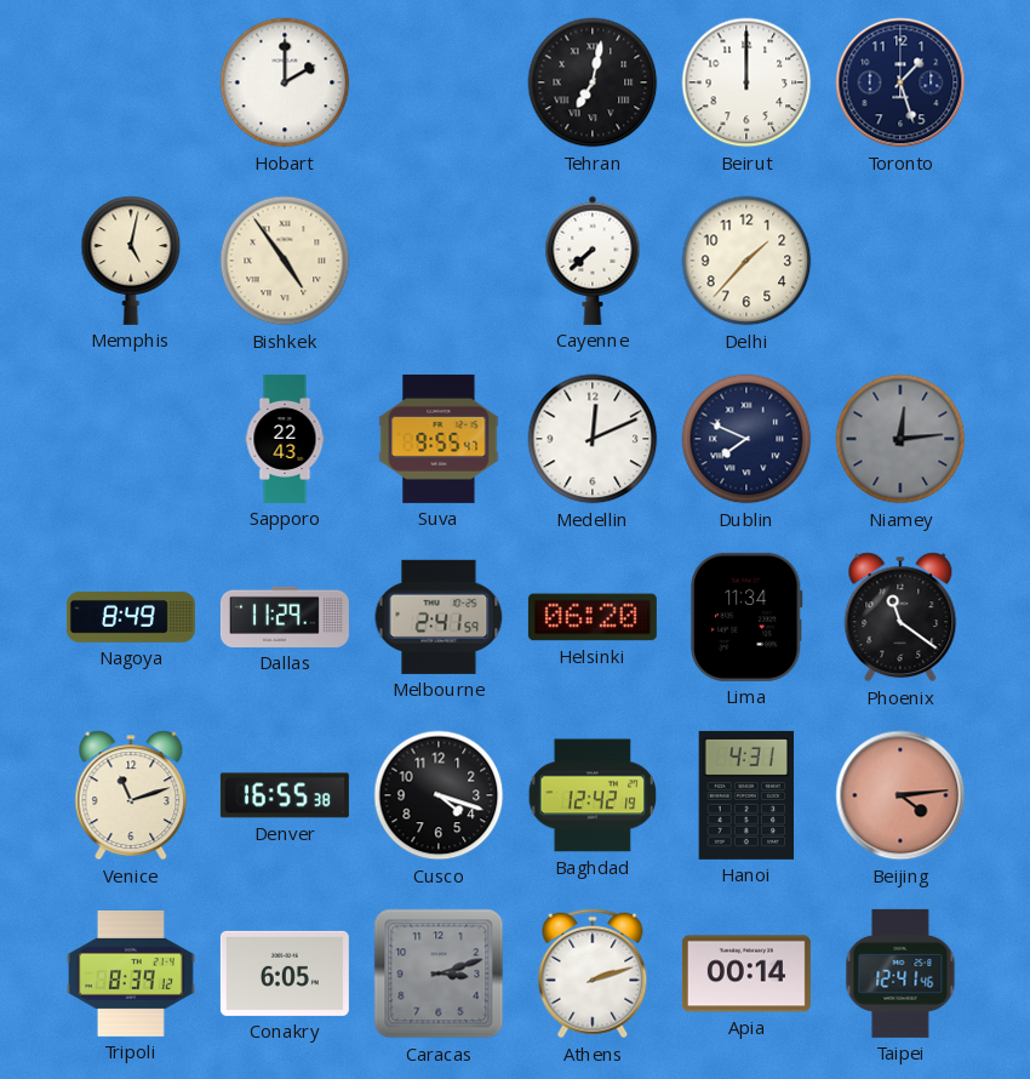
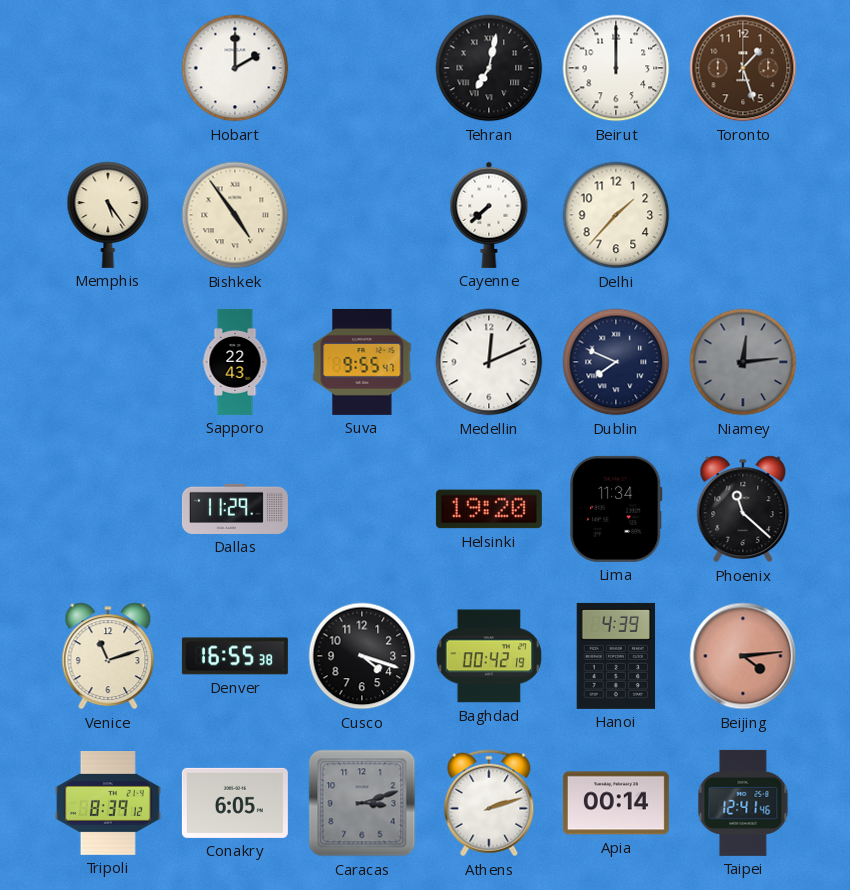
Toronto dial: navy -> brown (743, 68)
Memphis: 5:02 -> 5:24 (108, 215)
Nagoya: 8:49 -> none (131, 617)
Melbourne: 2:41 -> none (439, 617)
Helsinki: 06:20 -> 19:20 (489, 509)
Phoenix: 11:21 -> 11:22 (743, 509)
Baghdad: 12:42 -> 00:42 (489, 656)
Hanoi: 4:31 -> 4:39 (616, 656)
